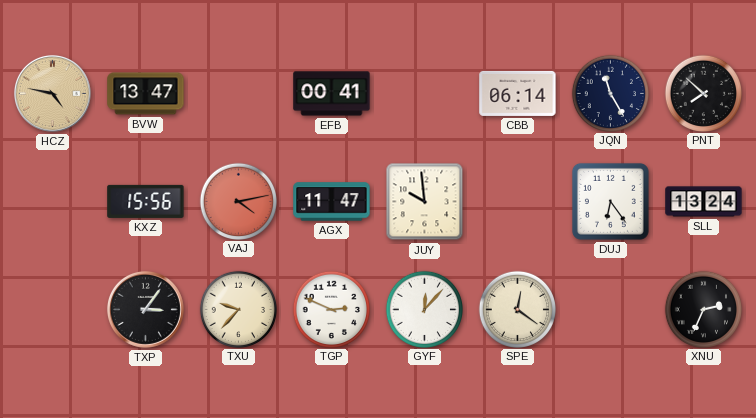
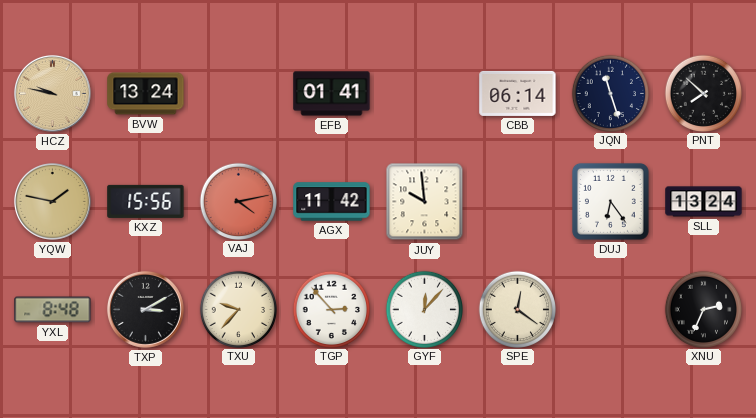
HCZ: 4:47 -> 9:47 (52, 93)
BVW: 13:47 -> 13:24 (146, 94)
EFB: 00:41 -> 01:41 (332, 94)
JQN: 11:25 -> 11:27 (610, 93)
YQW: none -> 1:47 (52, 201)
AGX: 11:47 -> 11:42 (332, 202)
YXL: none -> 8:48 (53, 310)
TXP: 3:06 -> 3:10 (145, 309)
TGP: 2:49 -> 2:53 (331, 309)
